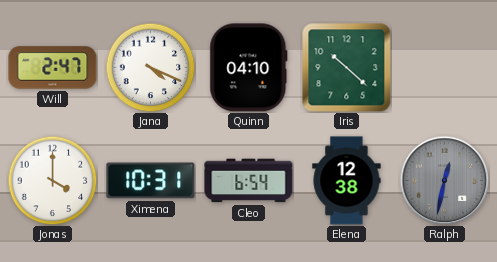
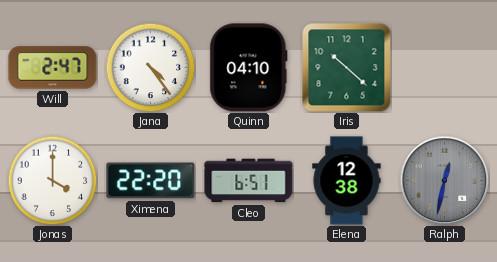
Jana: 4:19 -> 4:24 (150, 67)
Ximena: 10:31 -> 22:20 (151, 181)
Cleo: 6:54 -> 6:51 (249, 181)
